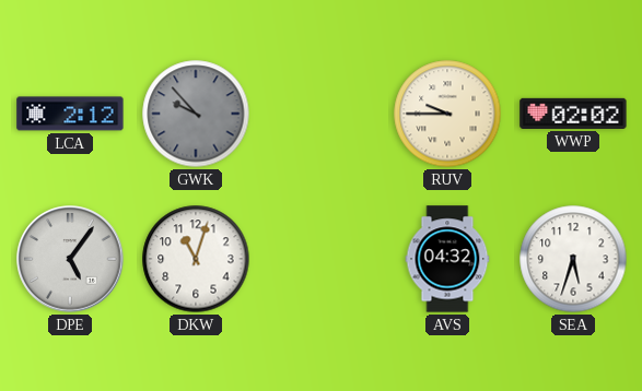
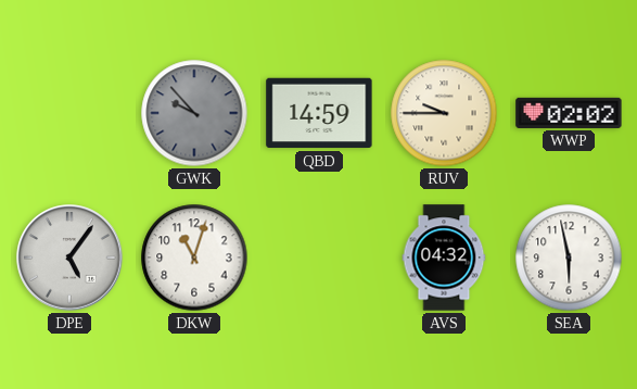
LCA: 2:12 -> none (70, 114)
QBD: none -> 14:59 (319, 113)
SEA: 5:33 -> 5:58 (569, 258)
